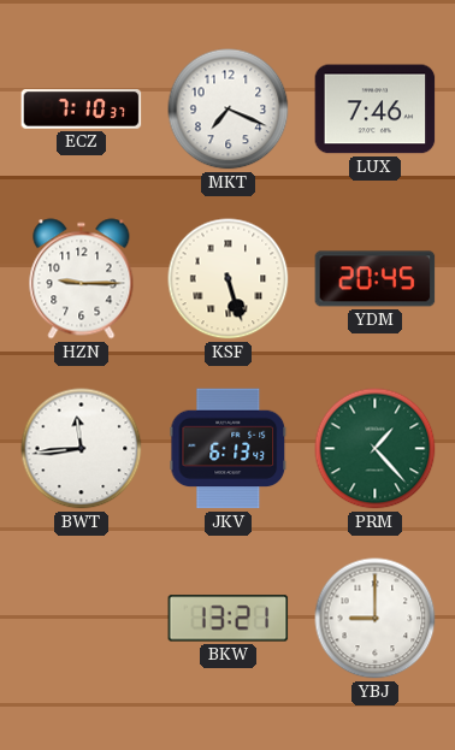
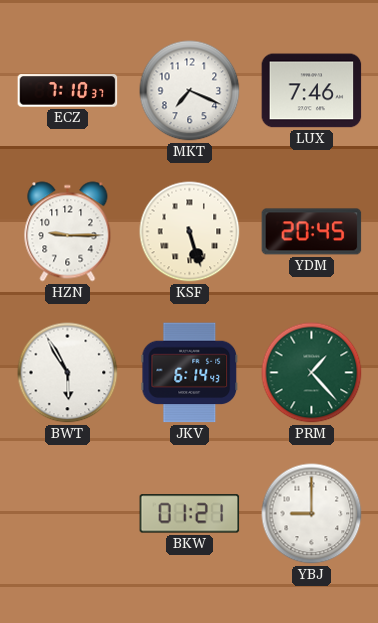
BWT: 11:44 -> 5:55 (68, 373)
JKV: 6:13 -> 6:14 (190, 373)
BKW: 13:21 -> 01:21 (190, 514)
